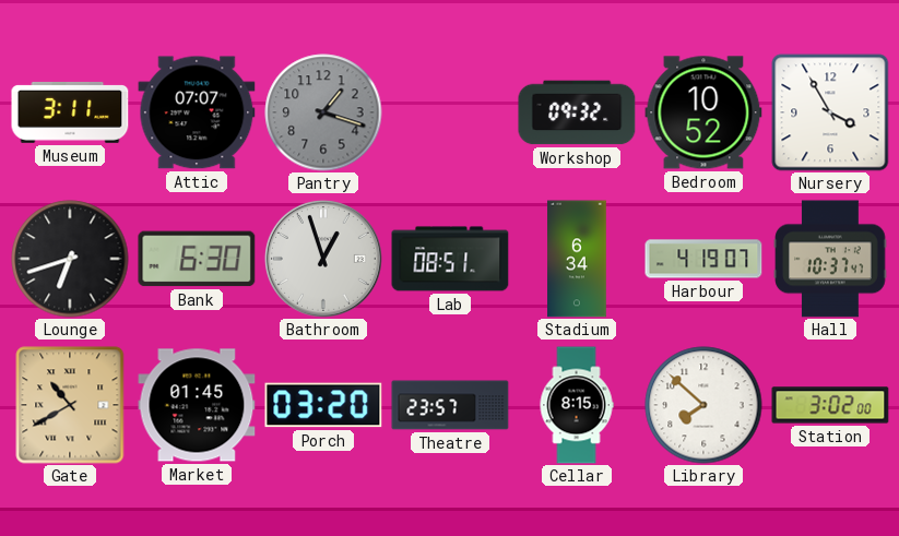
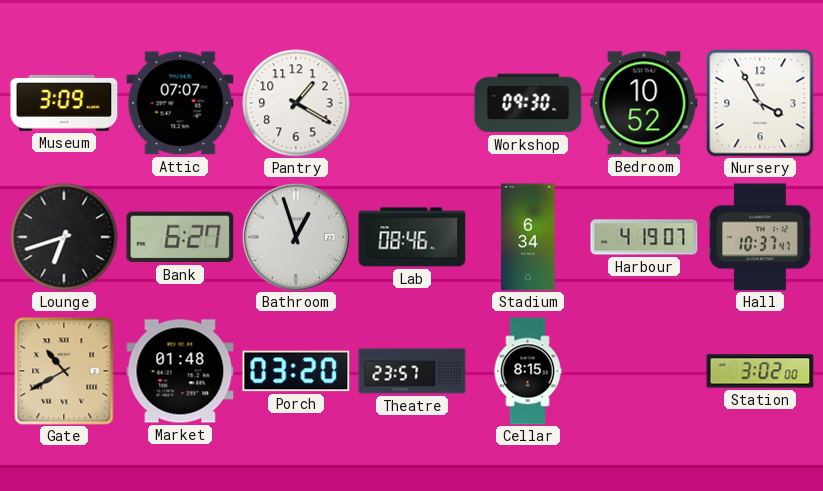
Museum: 3:11 -> 3:09 (64, 103)
Pantry: 1:18 -> 1:20 (296, 103)
Pantry dial: grey -> white (296, 103)
Workshop: 09:32 -> 09:30 (528, 103)
Bank: 6:30 -> 6:27 (180, 237)
Lab: 08:51 -> 08:46 (412, 237)
Market: 01:45 -> 01:48 (180, 371)
Library: 7:52 -> none (703, 405)
